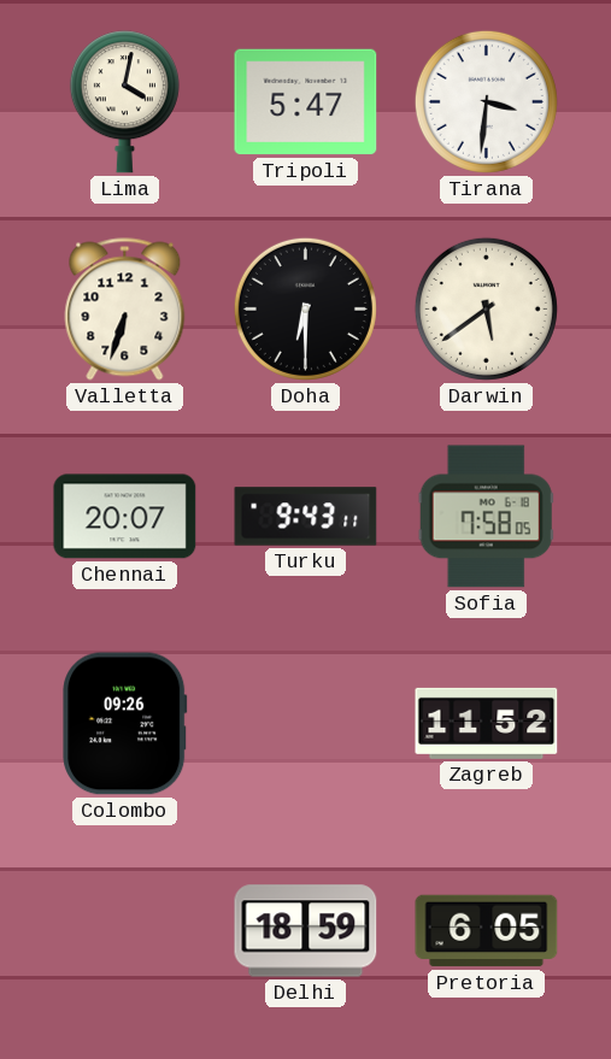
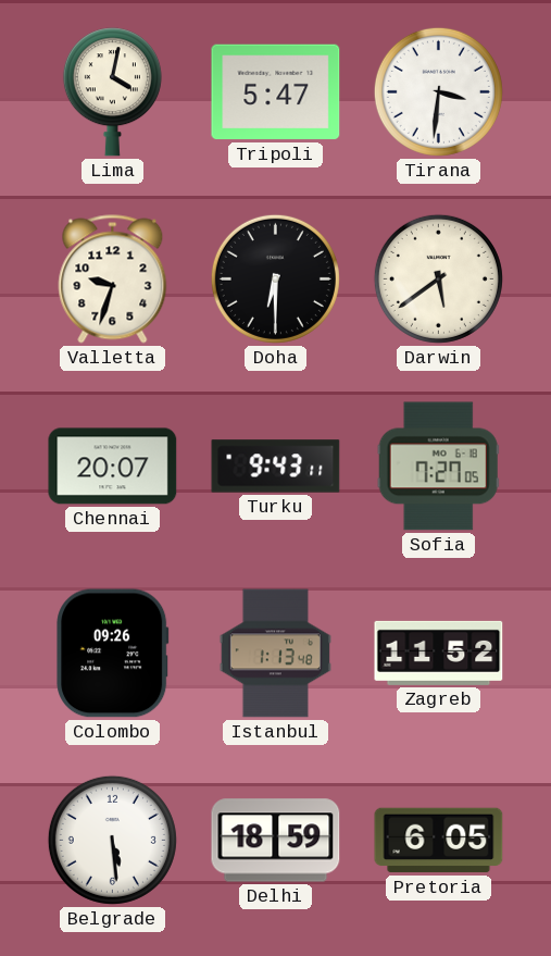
Valletta: 6:33 -> 9:33 (113, 280)
Sofia: 7:58 -> 7:27 (438, 467)
Istanbul: none -> 1:13 (275, 654)
Belgrade: none -> 5:29 (112, 840)
